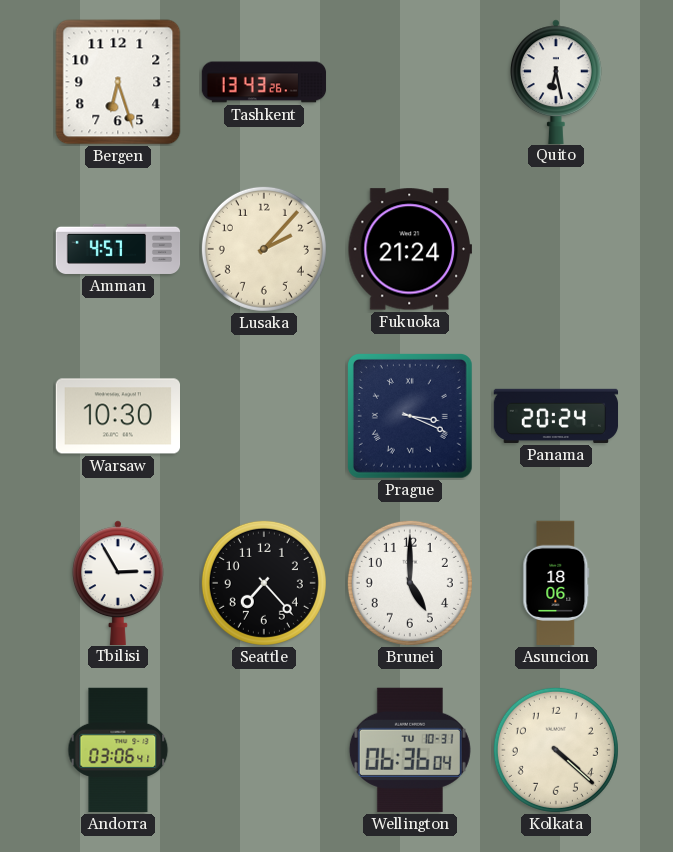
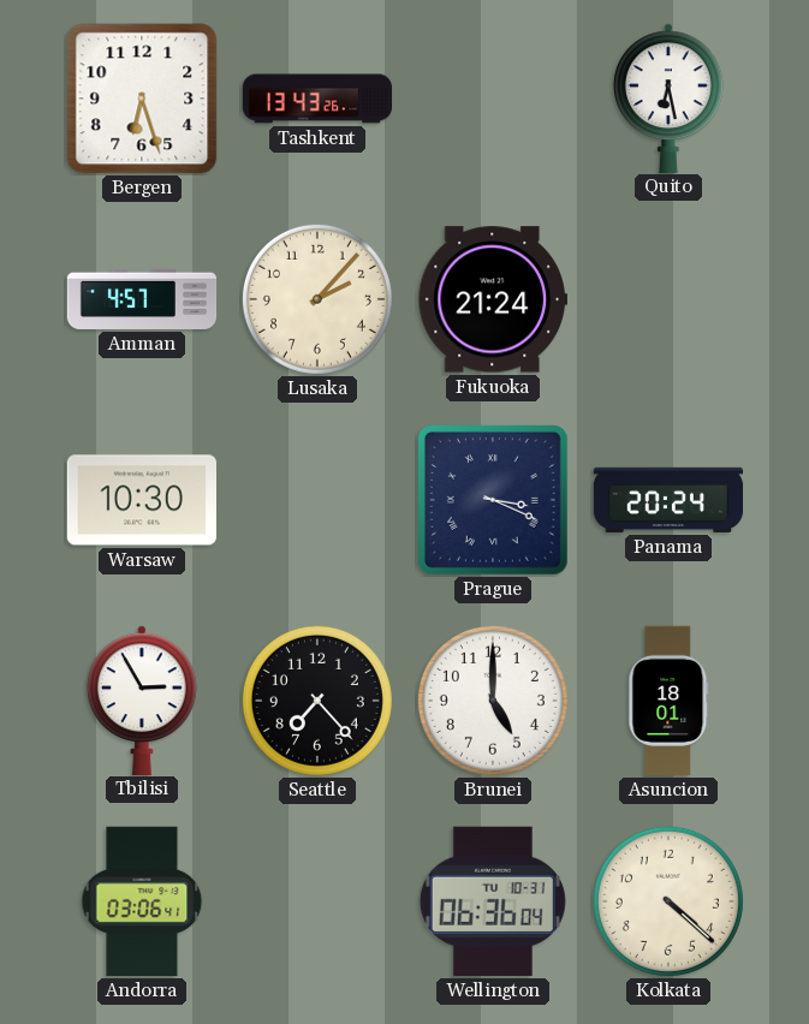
Asuncion: 18:06 -> 18:01 (668, 701)
